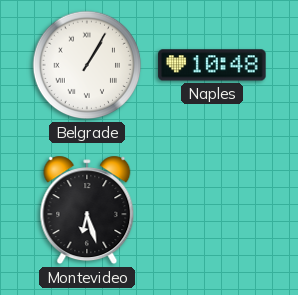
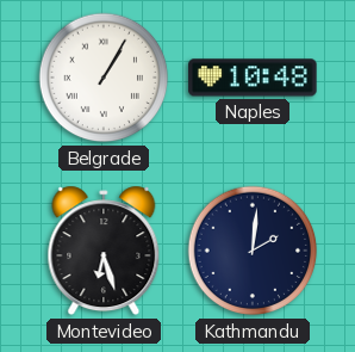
Kathmandu: none -> 2:01 (253, 251)
